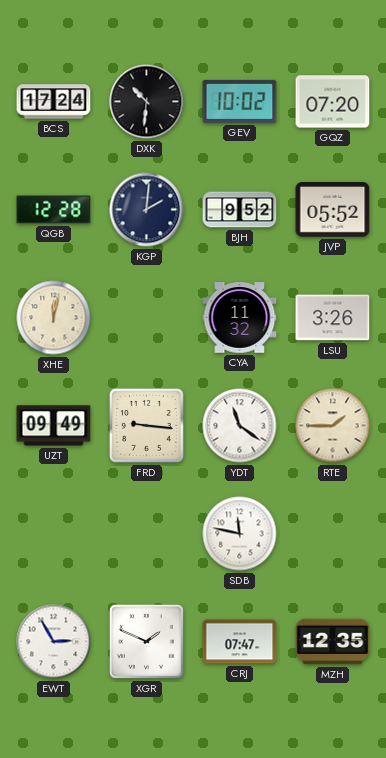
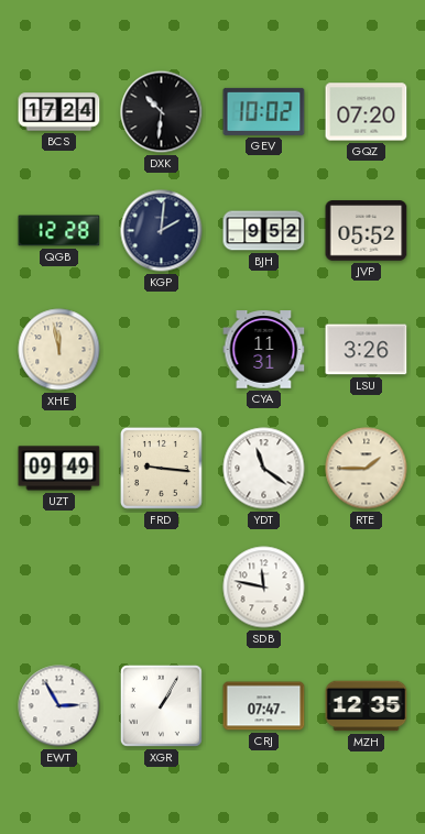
XHE: 12:02 -> 11:58 (59, 350)
CYA: 11:32 -> 11:31 (264, 350)
XGR: 1:49 -> 1:05 (161, 705)
